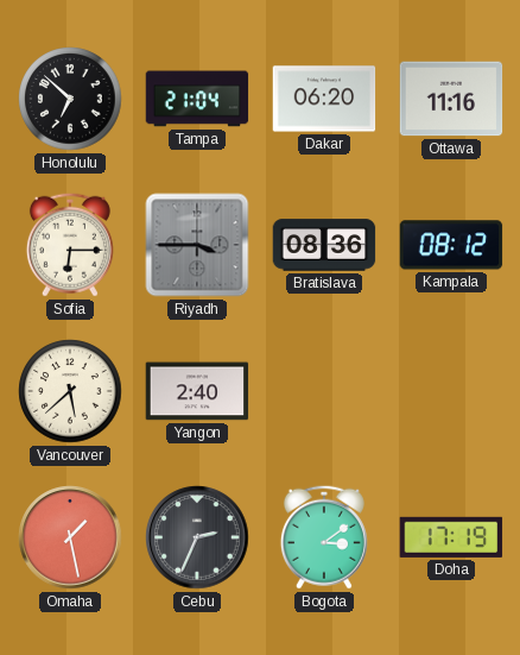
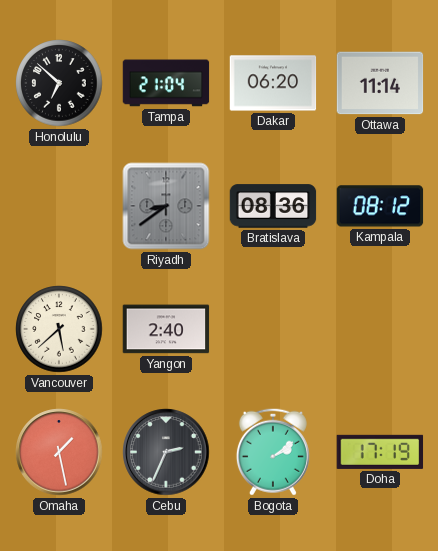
Ottawa: 11:16 -> 11:14 (380, 83)
Sofia: 6:15 -> none (70, 245)
Riyadh: 3:45 -> 8:39 (166, 206)
Bogota: 3:09 -> 2:09 (273, 452)
